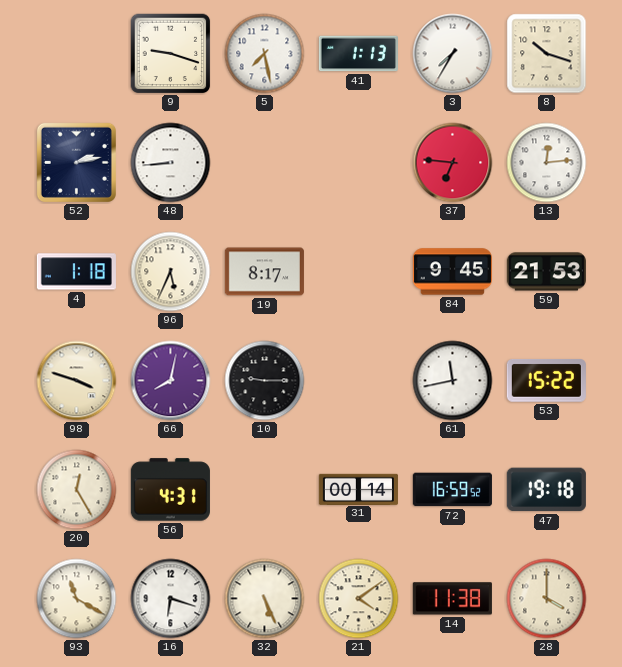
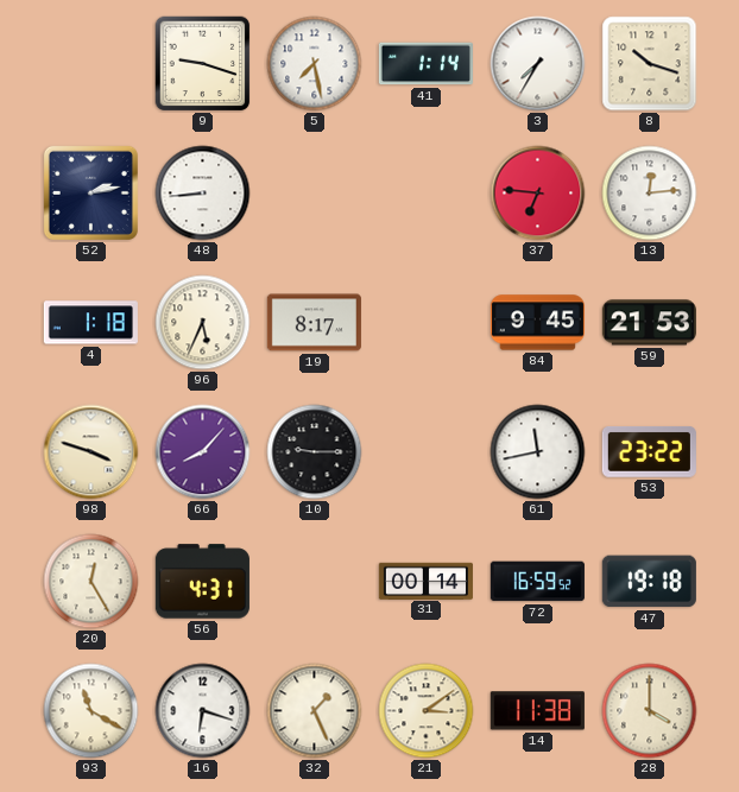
41: 1:13 -> 1:14 (425, 64)
66: 8:02 -> 8:07 (203, 452)
53: 15:22 -> 23:22 (649, 452)
32: 5:26 -> 1:26 (315, 711)
21: 4:09 -> 3:09 (427, 711)
